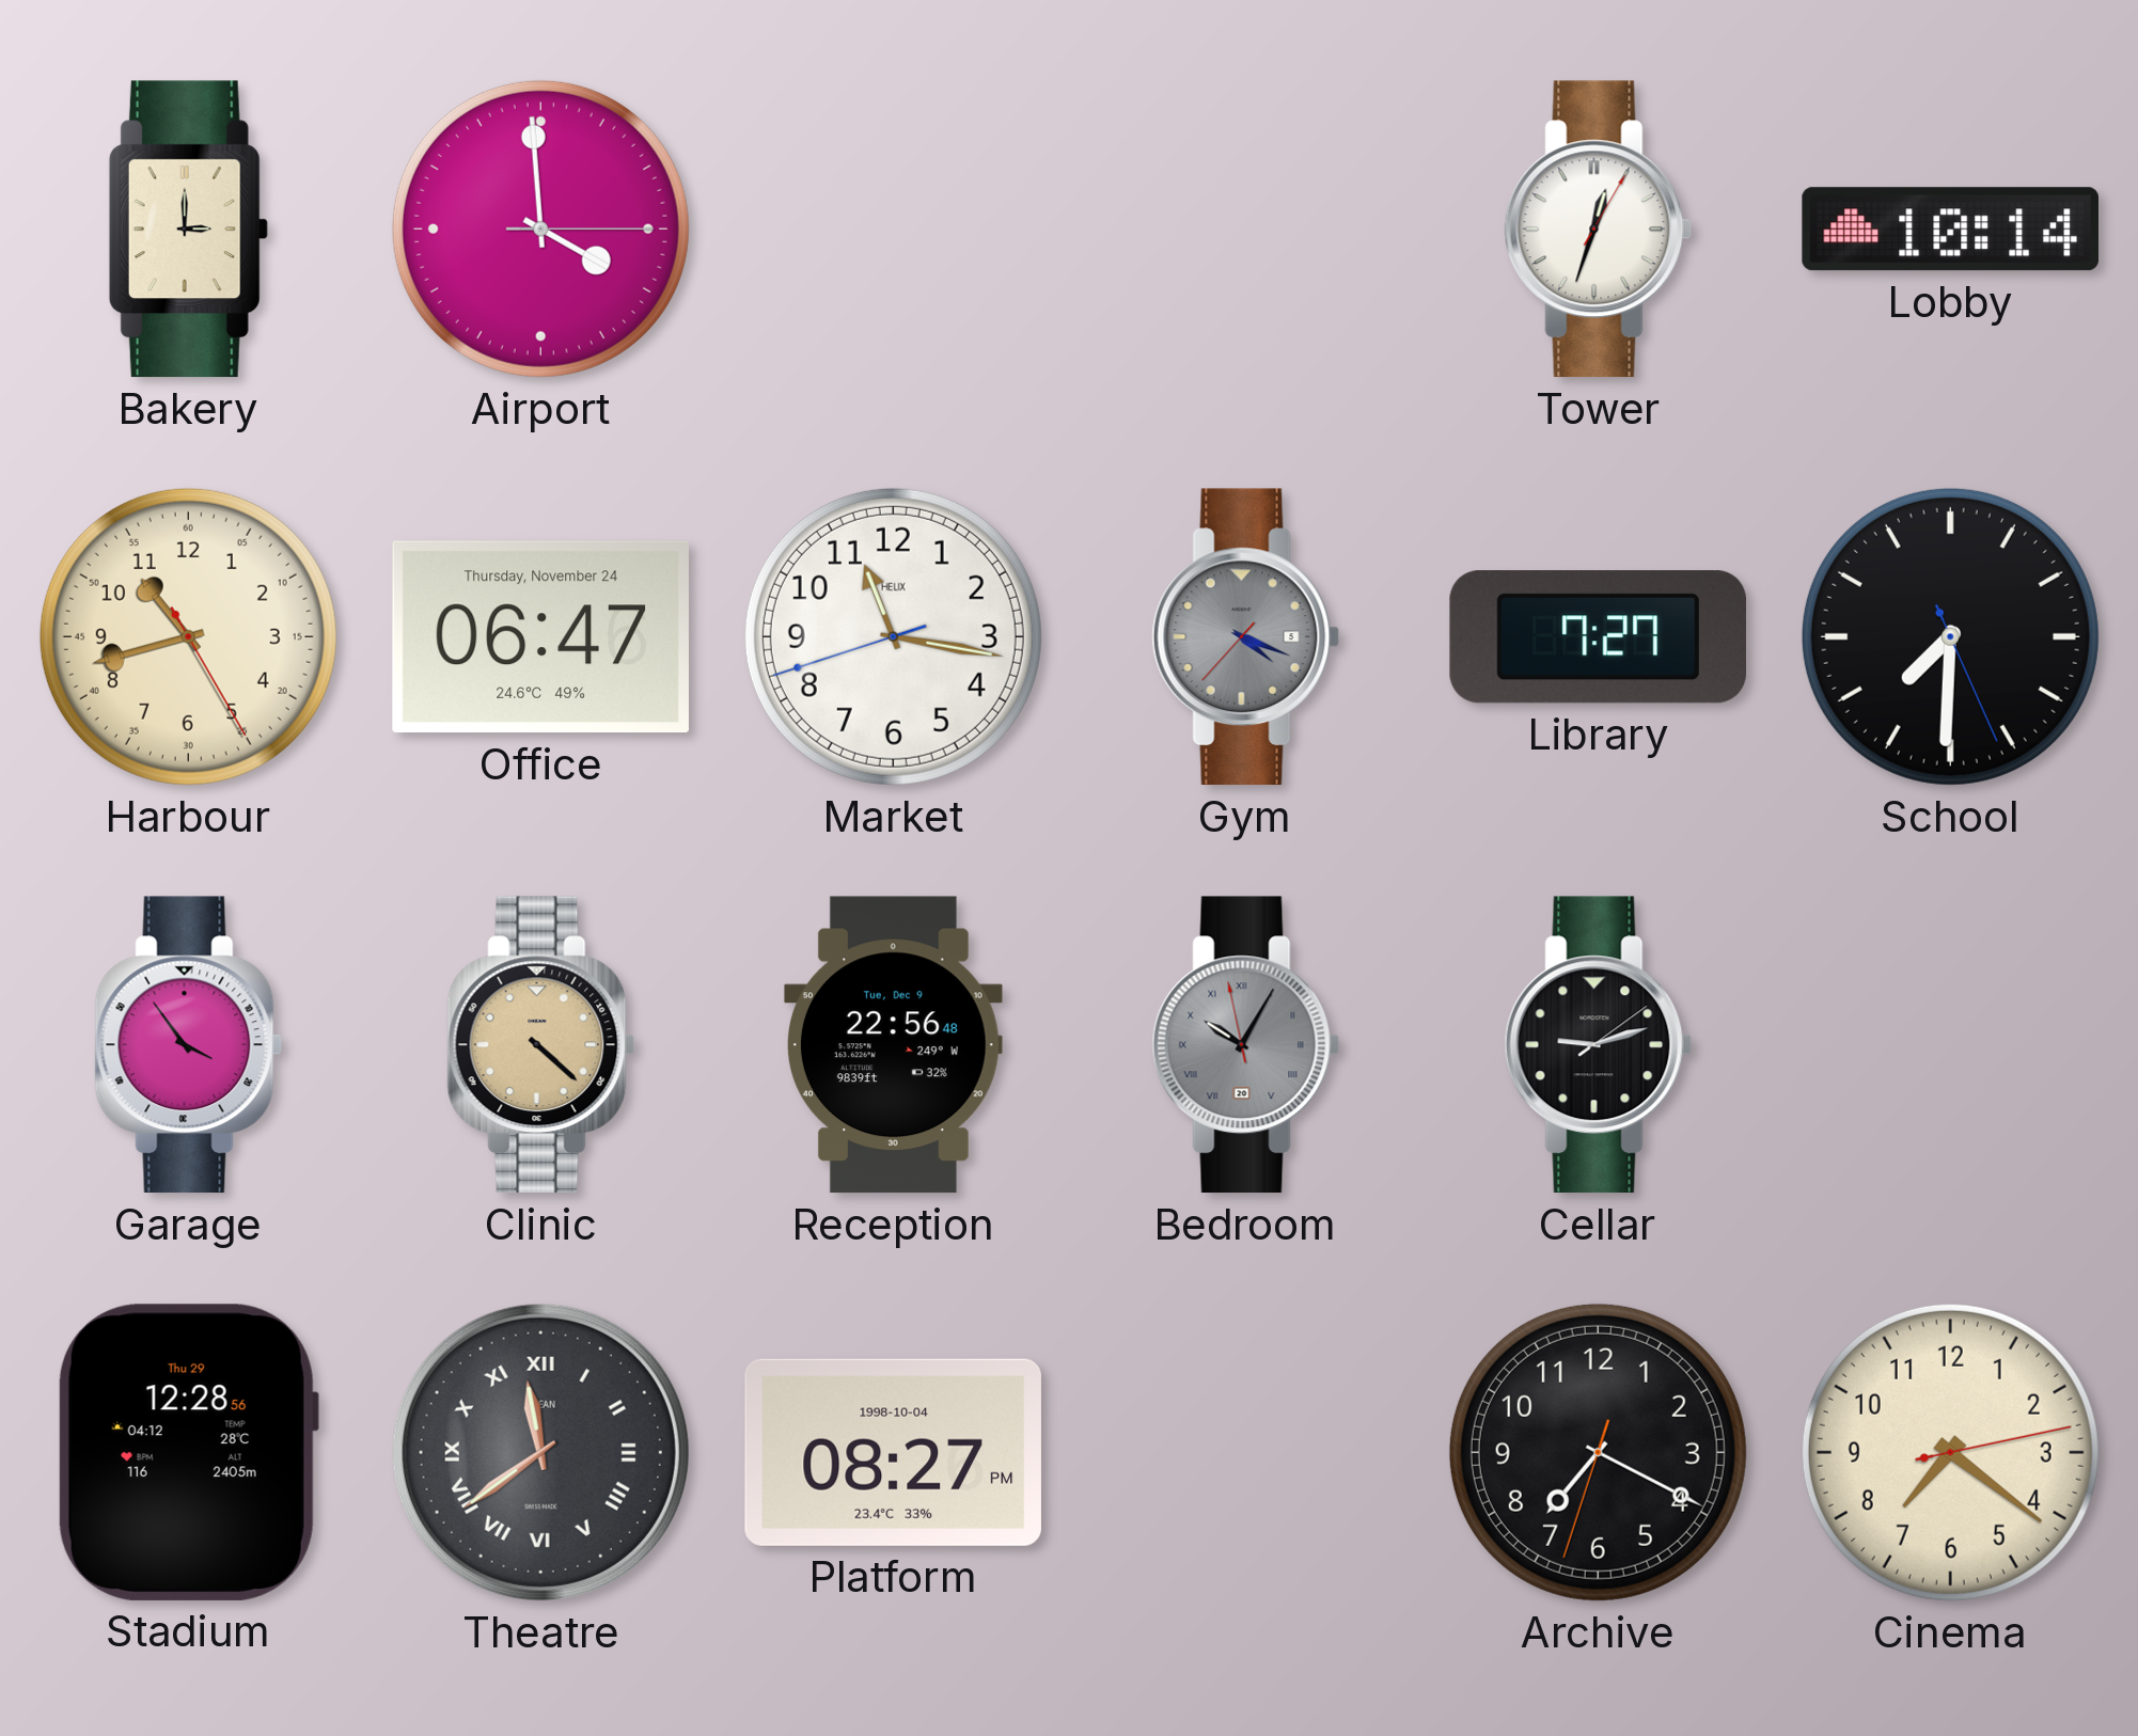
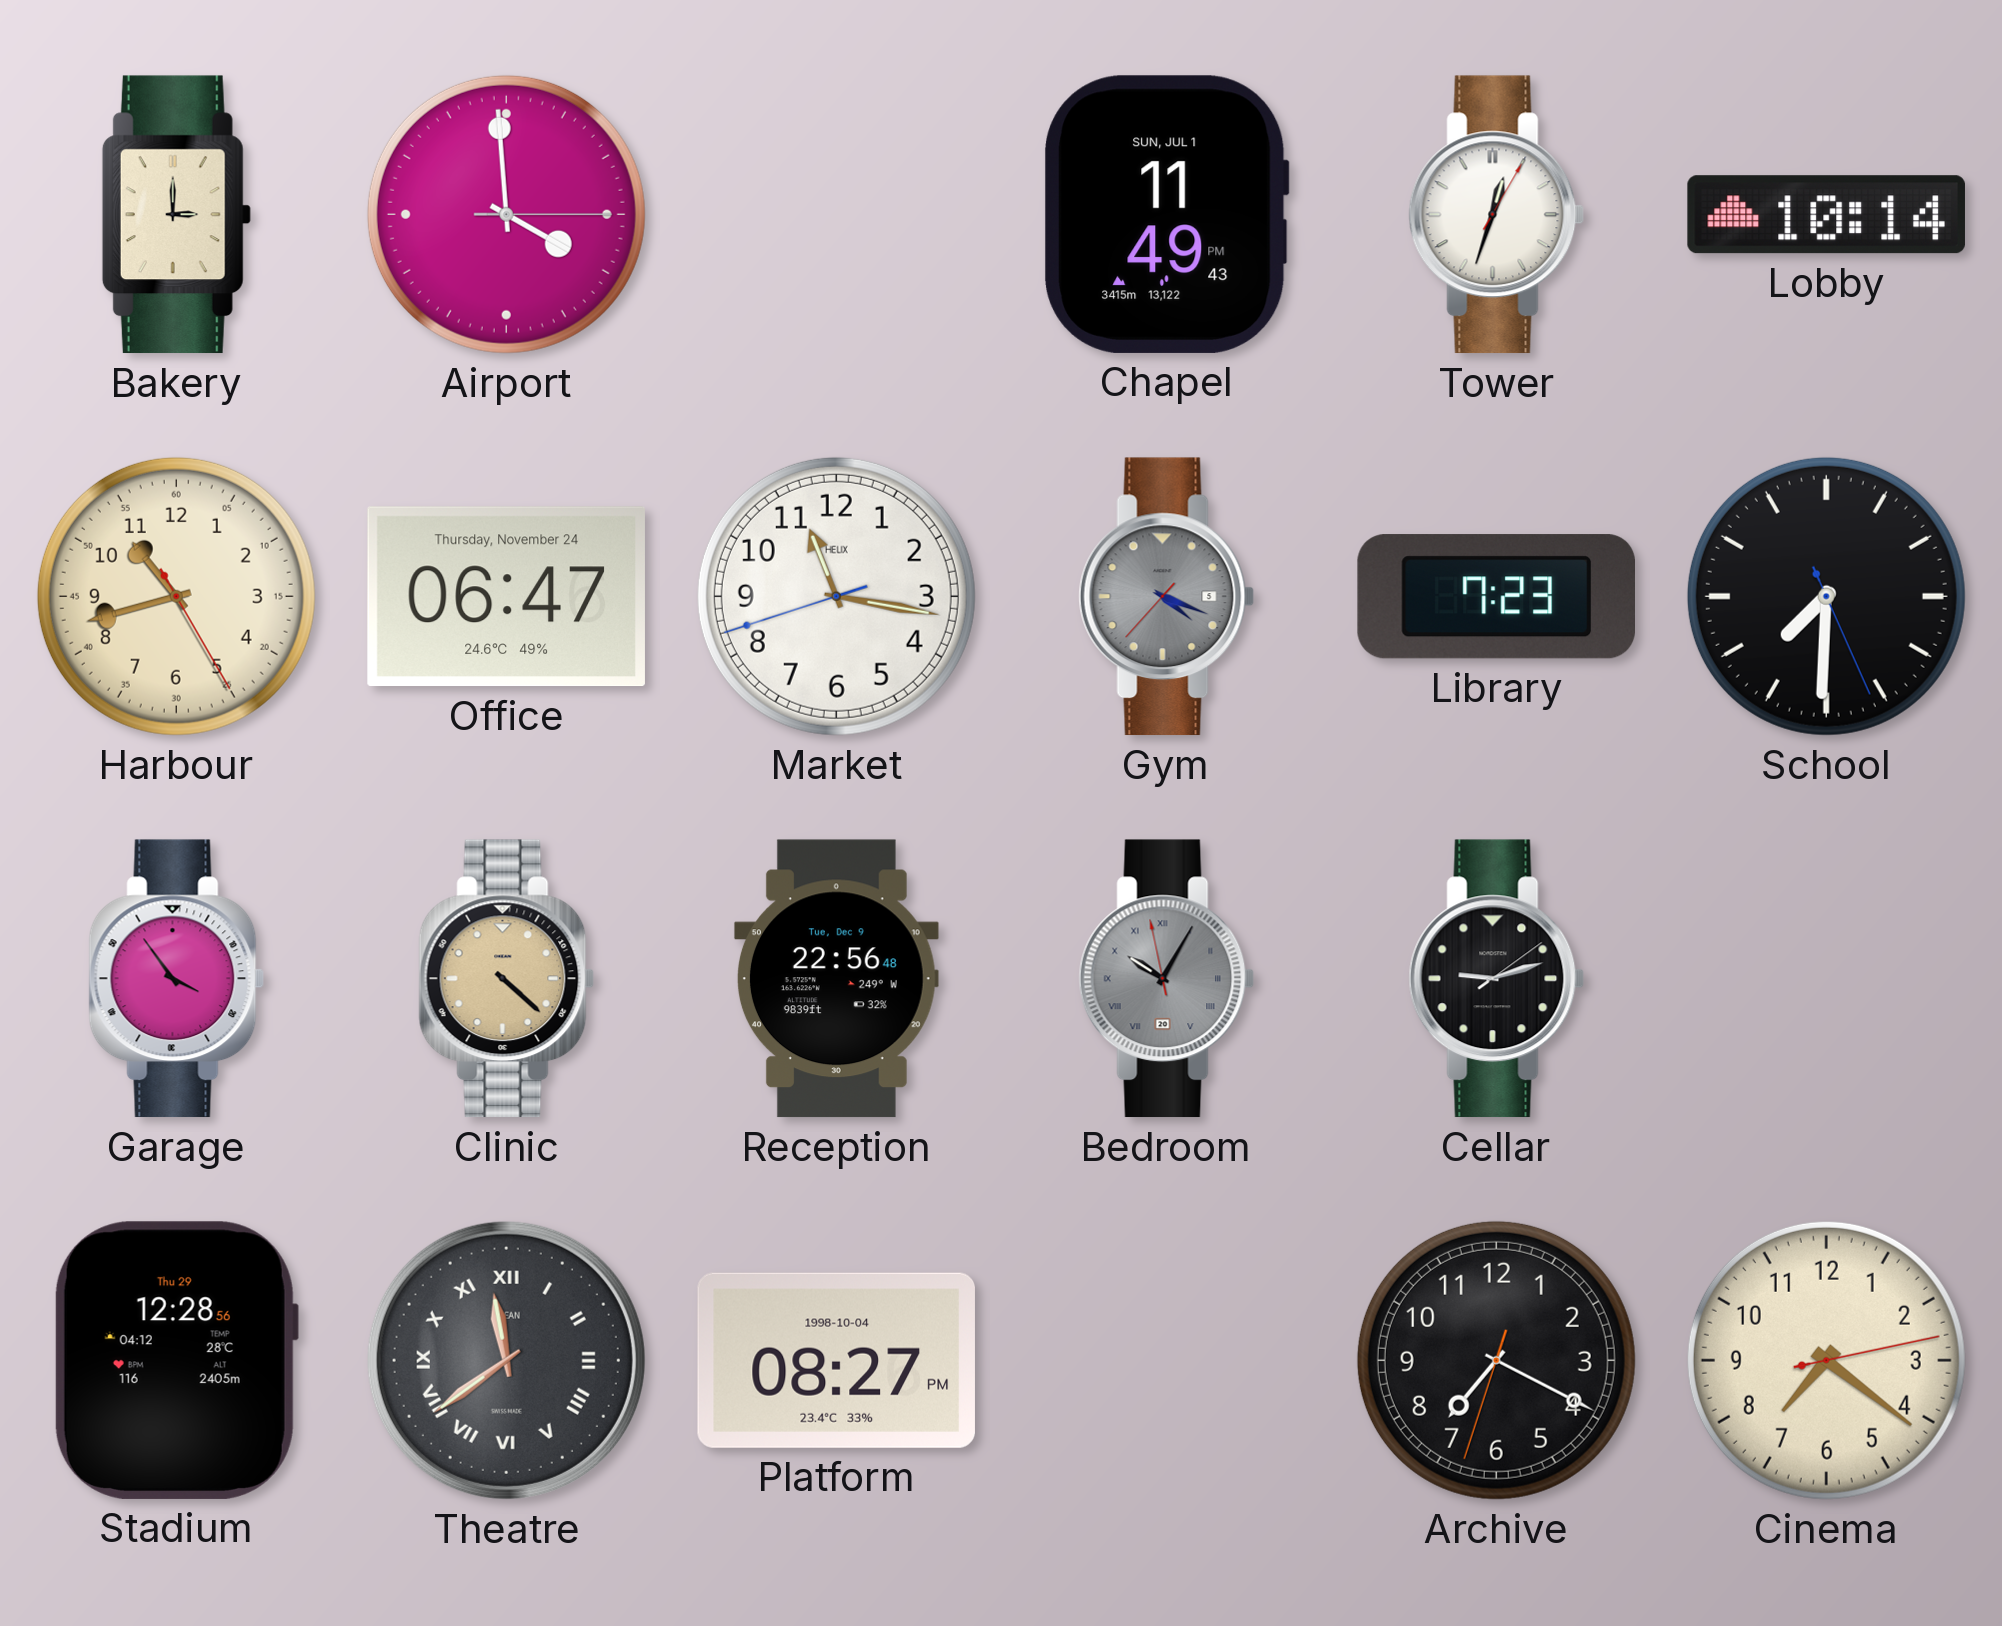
Chapel: none -> 11:49 (1167, 214)
Library: 7:27 -> 7:23 (1496, 597)
